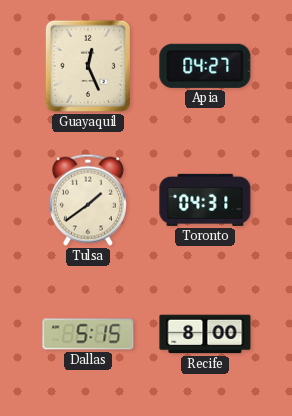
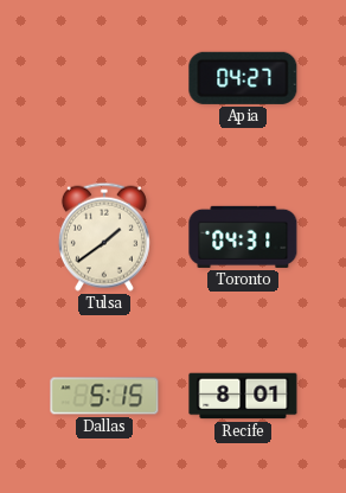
Guayaquil: 12:26 -> none (88, 66)
Recife: 8:00 -> 8:01 (243, 396)
